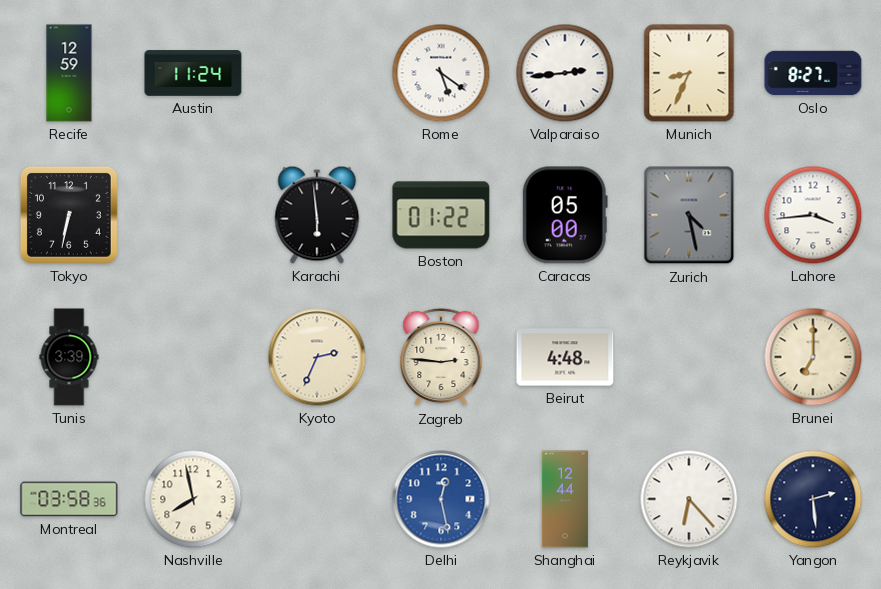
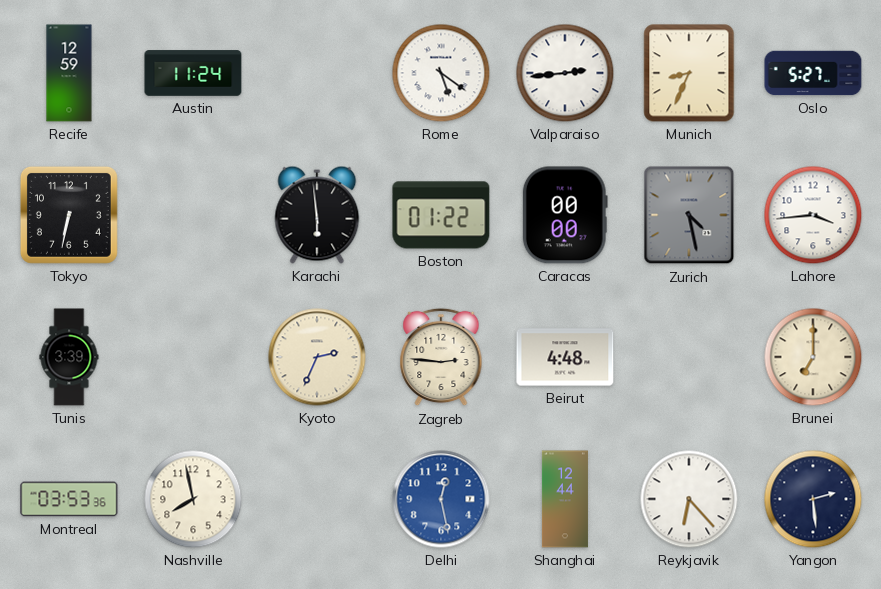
Oslo: 8:27 -> 5:27 (813, 73)
Caracas: 05:00 -> 00:00 (565, 215)
Montreal: 03:58 -> 03:53 (69, 499)
